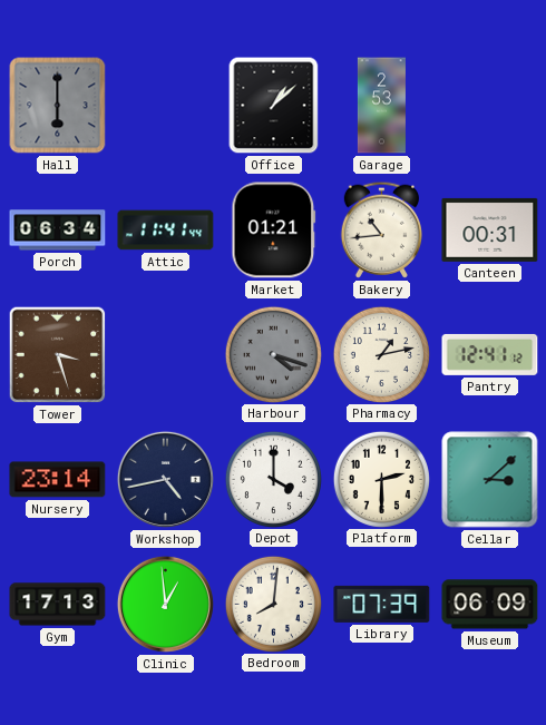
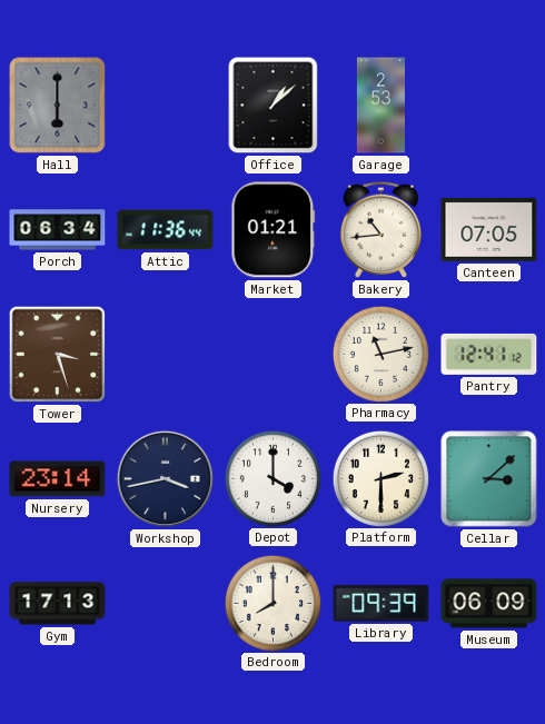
Attic: 11:41 -> 11:36 (166, 230)
Canteen: 00:31 -> 07:05 (489, 229)
Harbour: 4:18 -> none (273, 354)
Pharmacy: 1:13 -> 11:13 (380, 354)
Workshop: 4:43 -> 3:43 (165, 478)
Clinic: 12:59 -> none (165, 604)
Bedroom: 8:01 -> 8:00 (272, 603)
Library: 07:39 -> 09:39 (381, 603)
